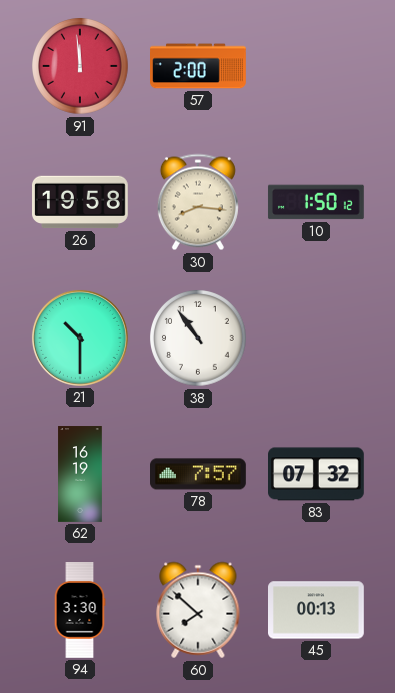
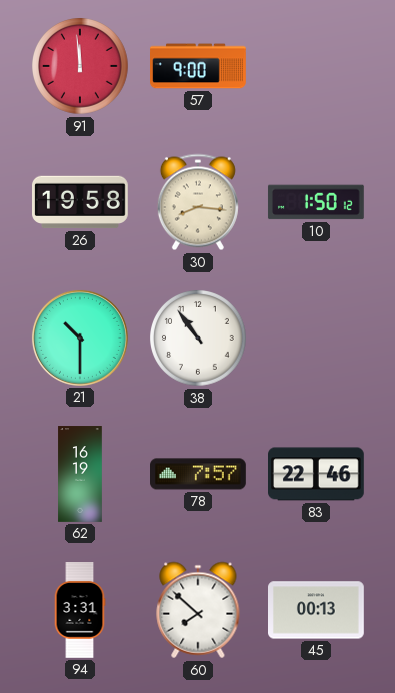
57: 2:00 -> 9:00 (199, 66)
83: 07:32 -> 22:46 (317, 474)
94: 3:30 -> 3:31 (80, 611)
